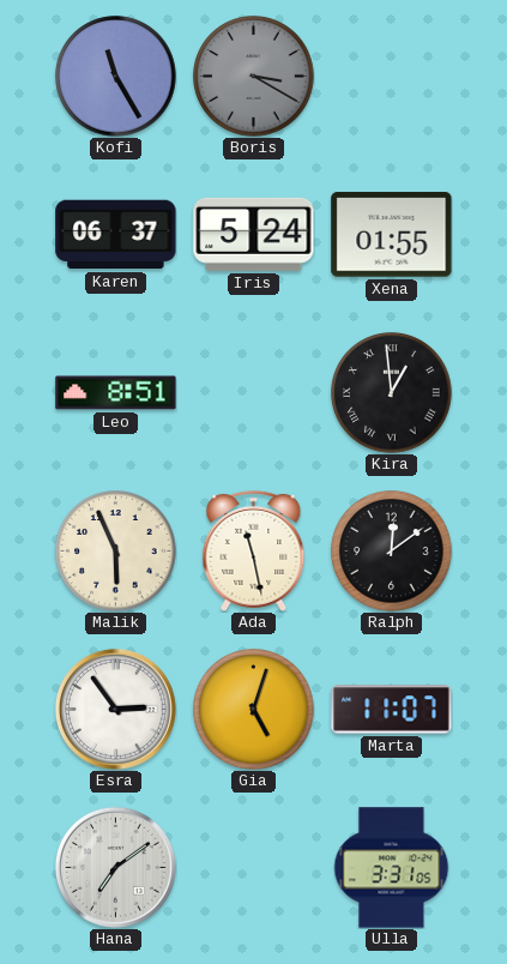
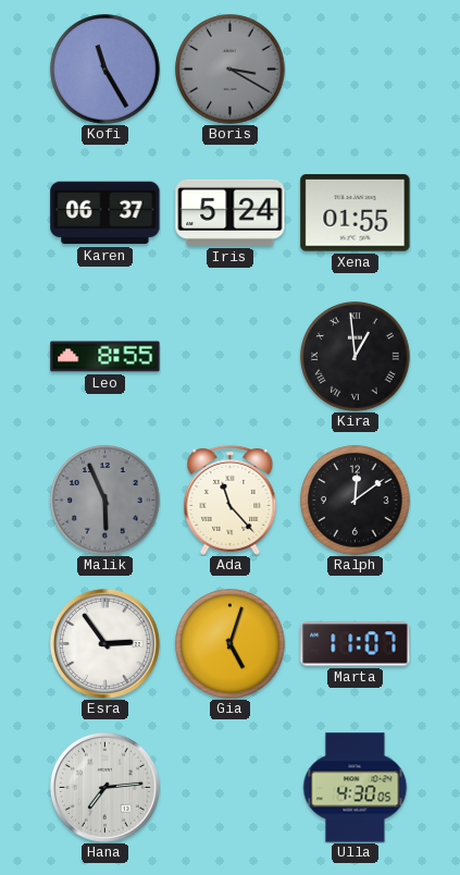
Leo: 8:51 -> 8:55 (105, 357)
Malik dial: cream -> grey (105, 501)
Ada: 11:28 -> 11:23 (231, 500)
Hana: 7:09 -> 7:14 (104, 787)
Ulla: 3:31 -> 4:30 (356, 788)
